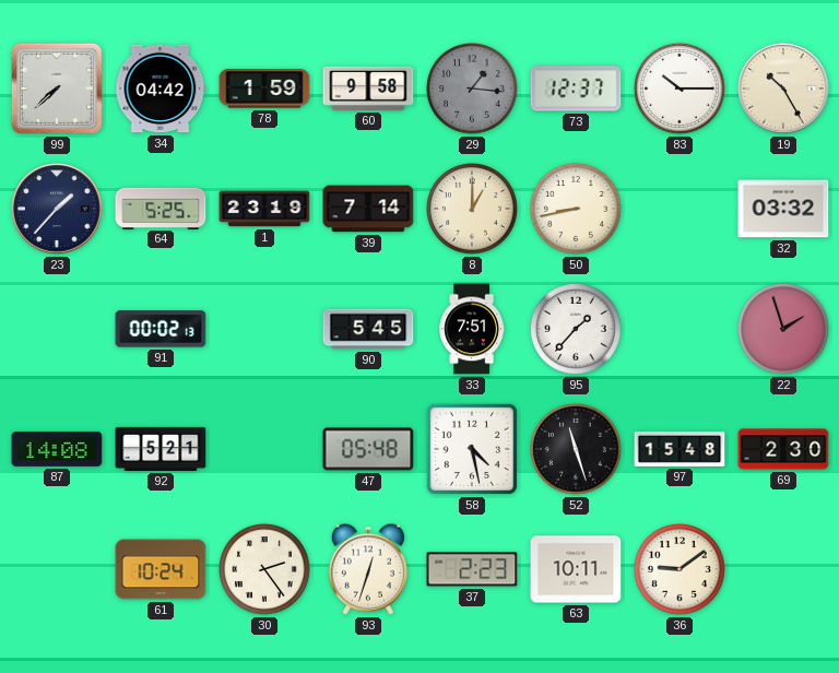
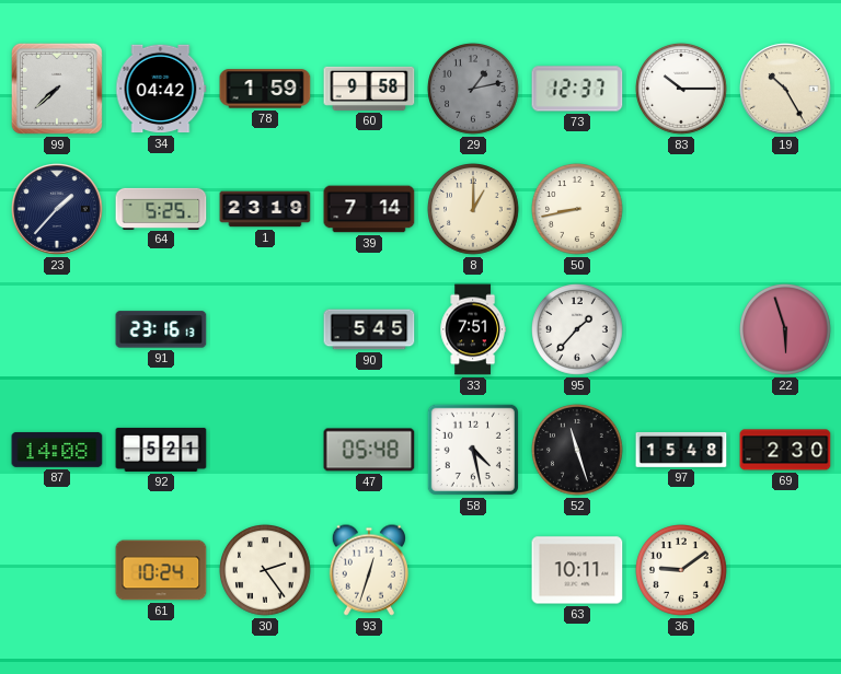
29: 1:16 -> 1:13 (474, 90)
32: 03:32 -> none (783, 209)
91: 00:02 -> 23:16 (161, 329)
22: 1:57 -> 5:57 (786, 330)
37: 2:23 -> none (472, 569)
